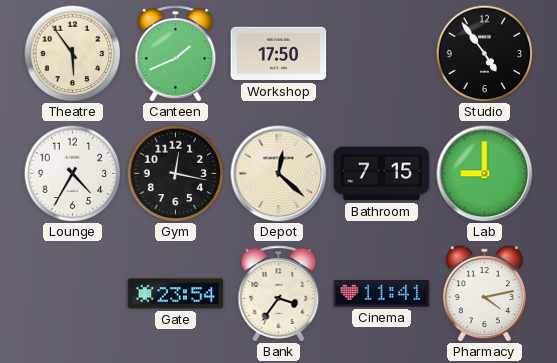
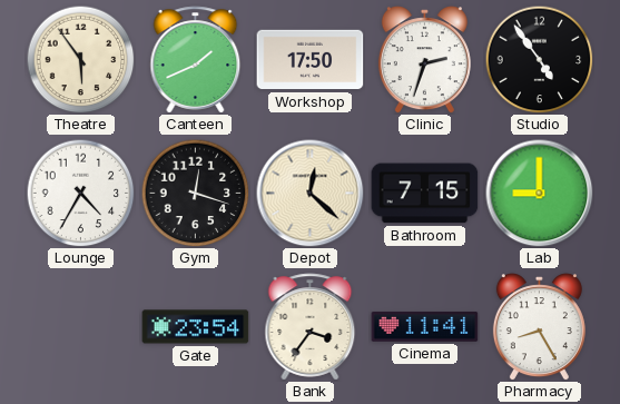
Clinic: none -> 2:33 (424, 60)
Gym: 12:17 -> 12:18 (195, 193)
Pharmacy: 4:13 -> 8:25 (539, 327)
